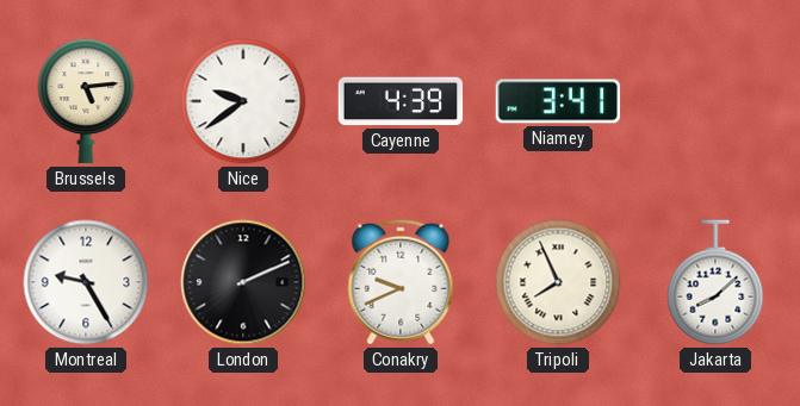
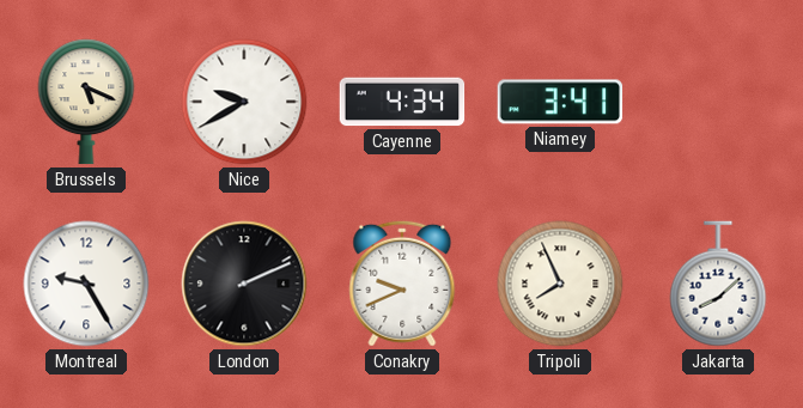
Brussels: 5:14 -> 5:19 (86, 102)
Nice: 9:39 -> 9:40 (244, 102)
Cayenne: 4:39 -> 4:34 (402, 102)
